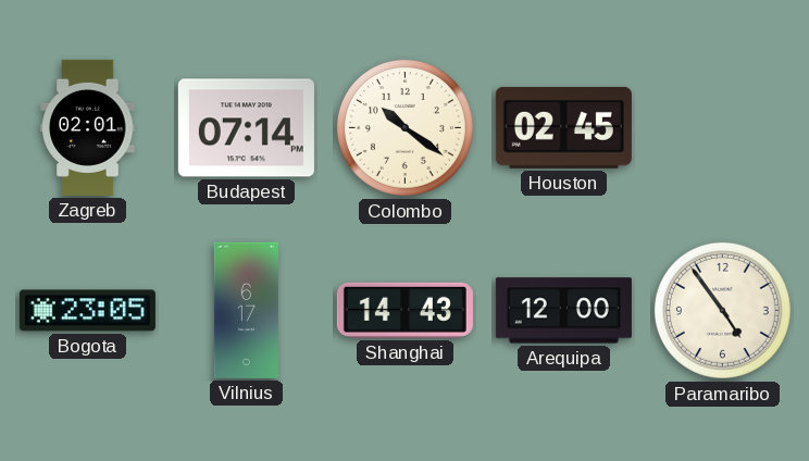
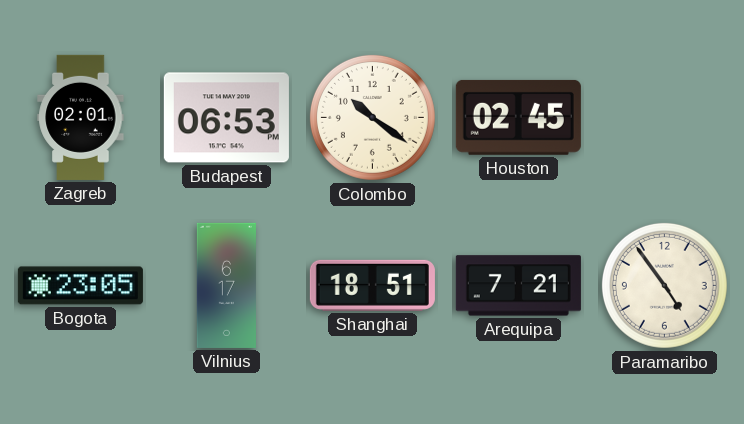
Budapest: 07:14 -> 06:53 (226, 118)
Shanghai: 14:43 -> 18:51 (372, 285)
Arequipa: 12:00 -> 7:21 (518, 286)
